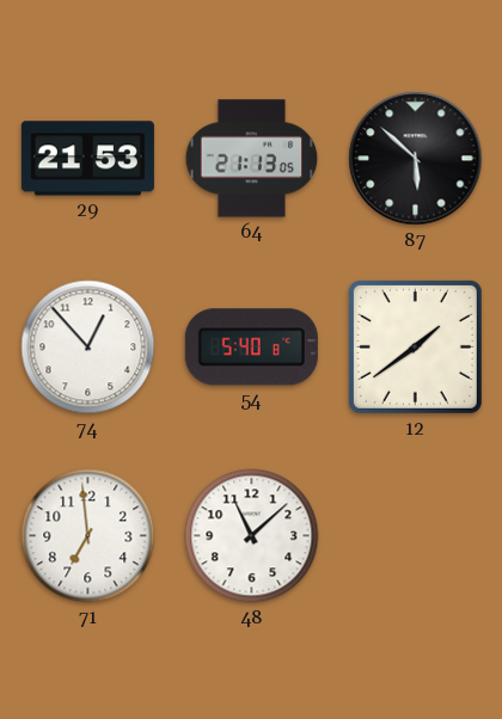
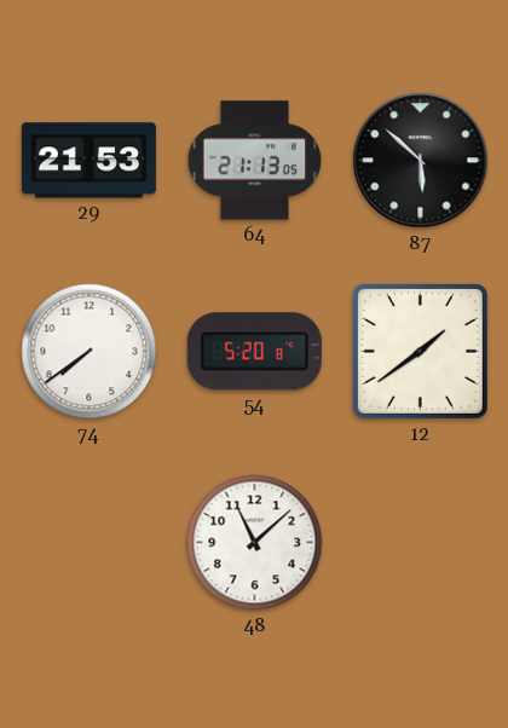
74: 12:53 -> 7:39 (90, 352)
54: 5:40 -> 5:20 (254, 352)
71: 6:59 -> none (88, 536)
